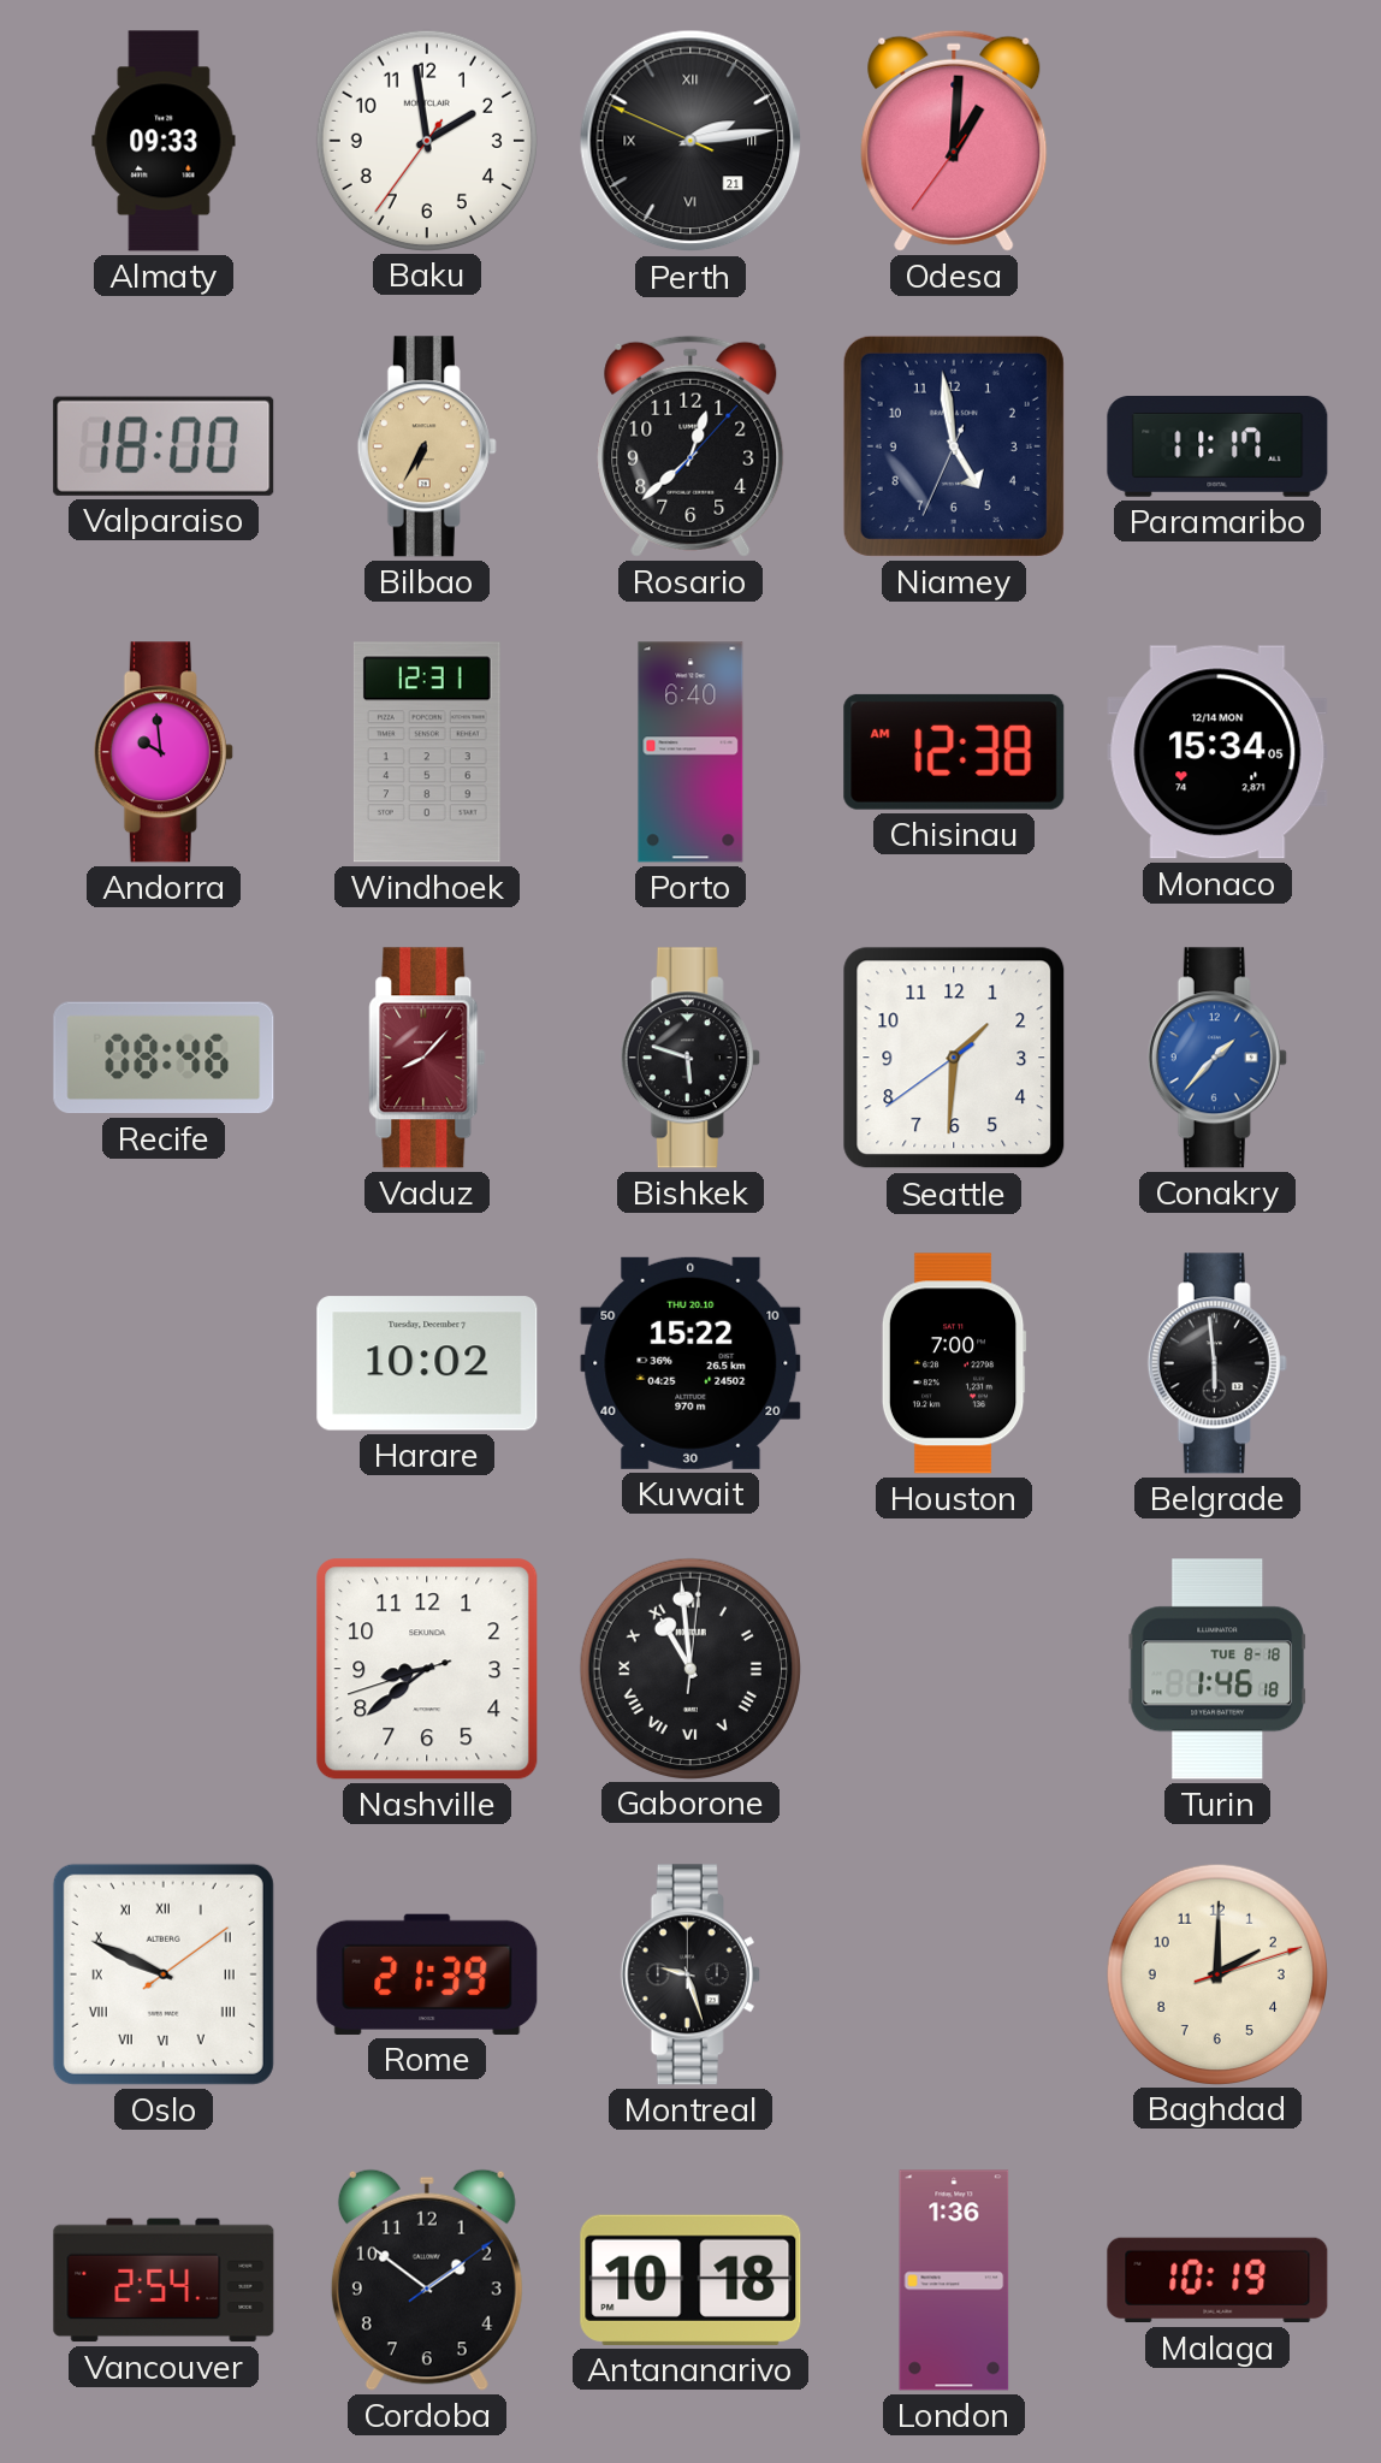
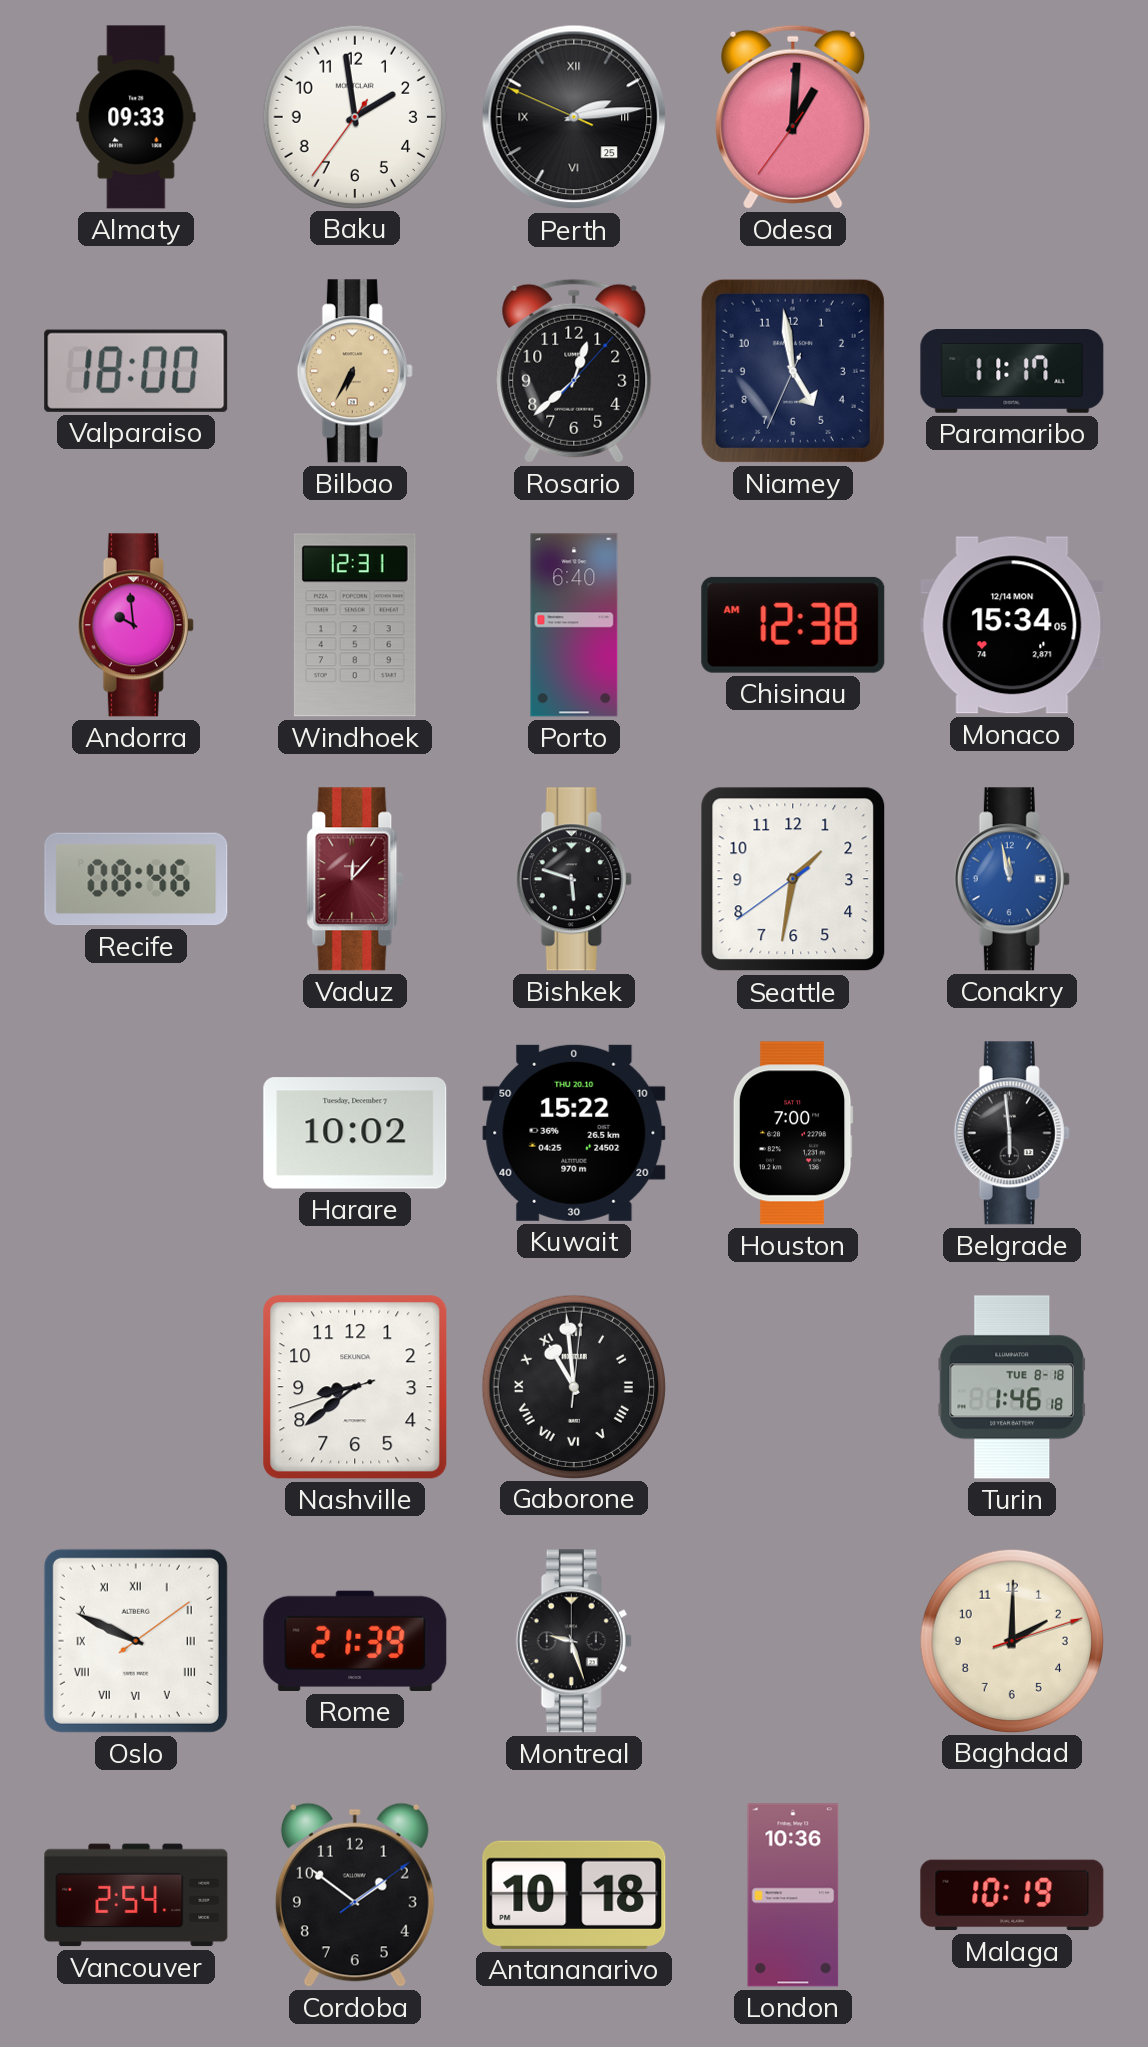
Perth date: 21 -> 25 (574, 117)
Vaduz: 8:07 -> 12:07 (355, 879)
Seattle: 1:30 -> 1:31 (793, 879)
Conakry: 1:37 -> 11:58 (1012, 879)
London: 1:36 -> 10:36 (793, 1895)
